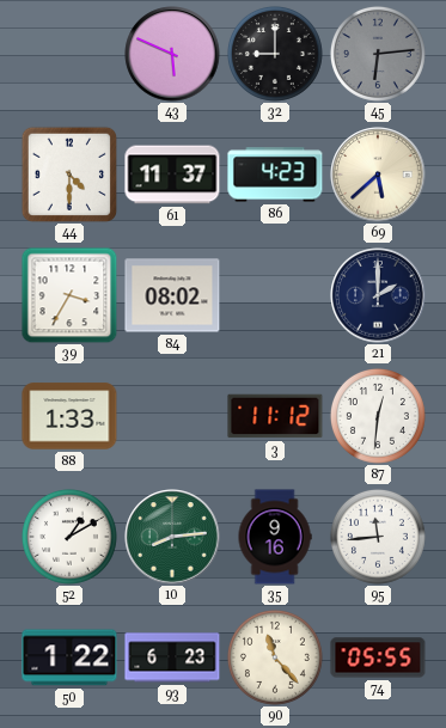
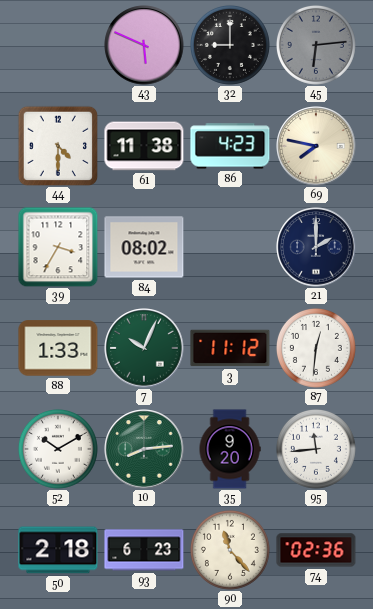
61: 11:37 -> 11:38 (144, 146)
69: 5:38 -> 7:47 (316, 146)
7: none -> 10:04 (144, 348)
52: 1:10 -> 10:10 (58, 449)
35: 9:16 -> 9:20 (230, 449)
50: 1:22 -> 2:18 (58, 550)
74: 05:55 -> 02:36 (316, 550)
